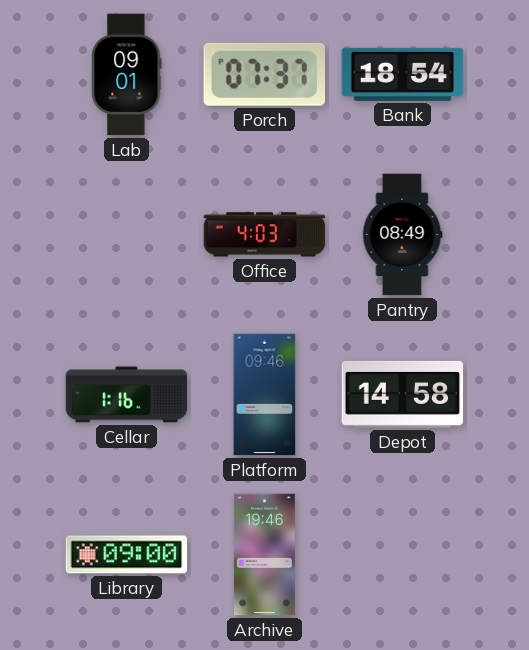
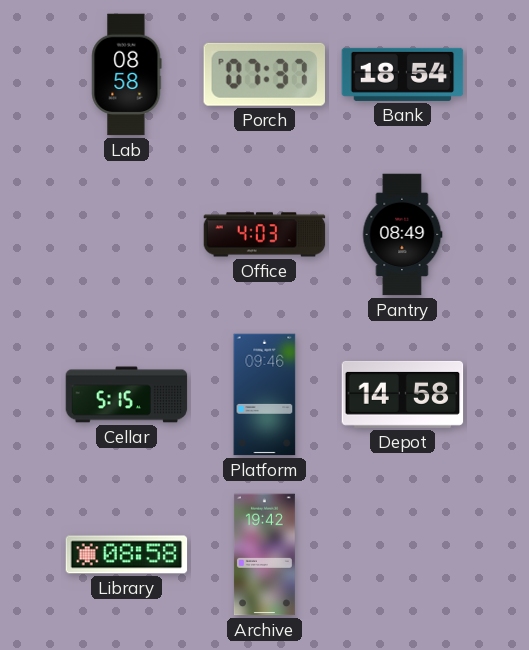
Lab: 09:01 -> 08:58 (127, 75)
Cellar: 1:16 -> 5:15 (127, 395)
Library: 09:00 -> 08:58 (127, 555)
Archive: 19:46 -> 19:42 (264, 555)
